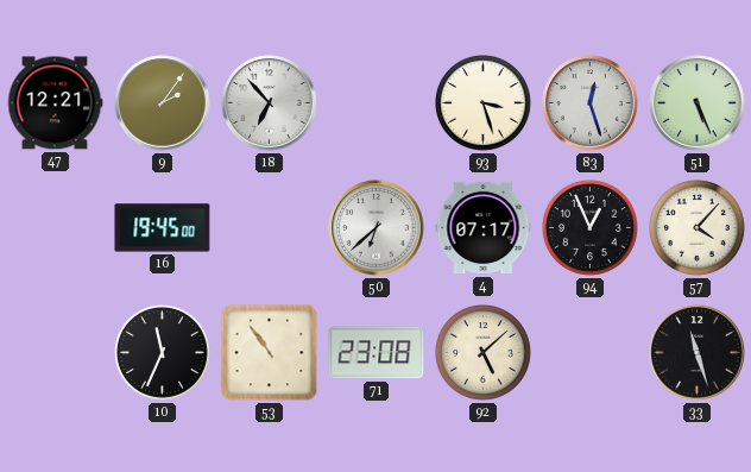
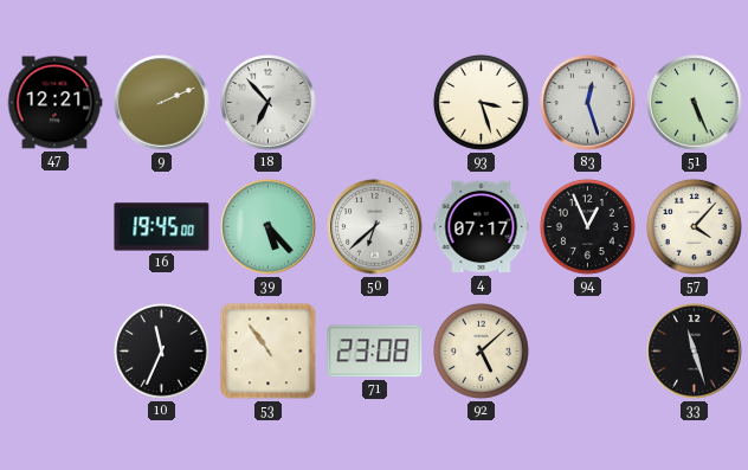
9: 2:06 -> 2:11 (162, 103)
39: none -> 5:23 (269, 227)
